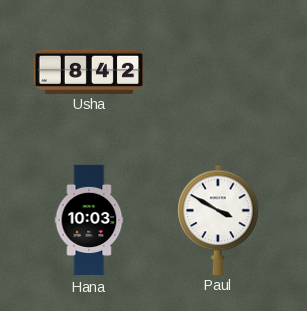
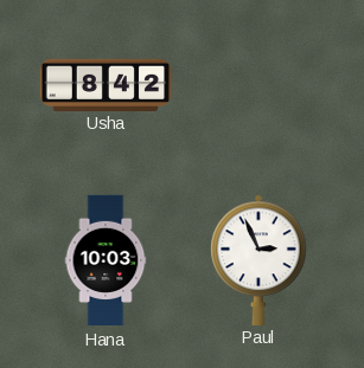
Paul: 3:50 -> 2:56 (258, 259)
